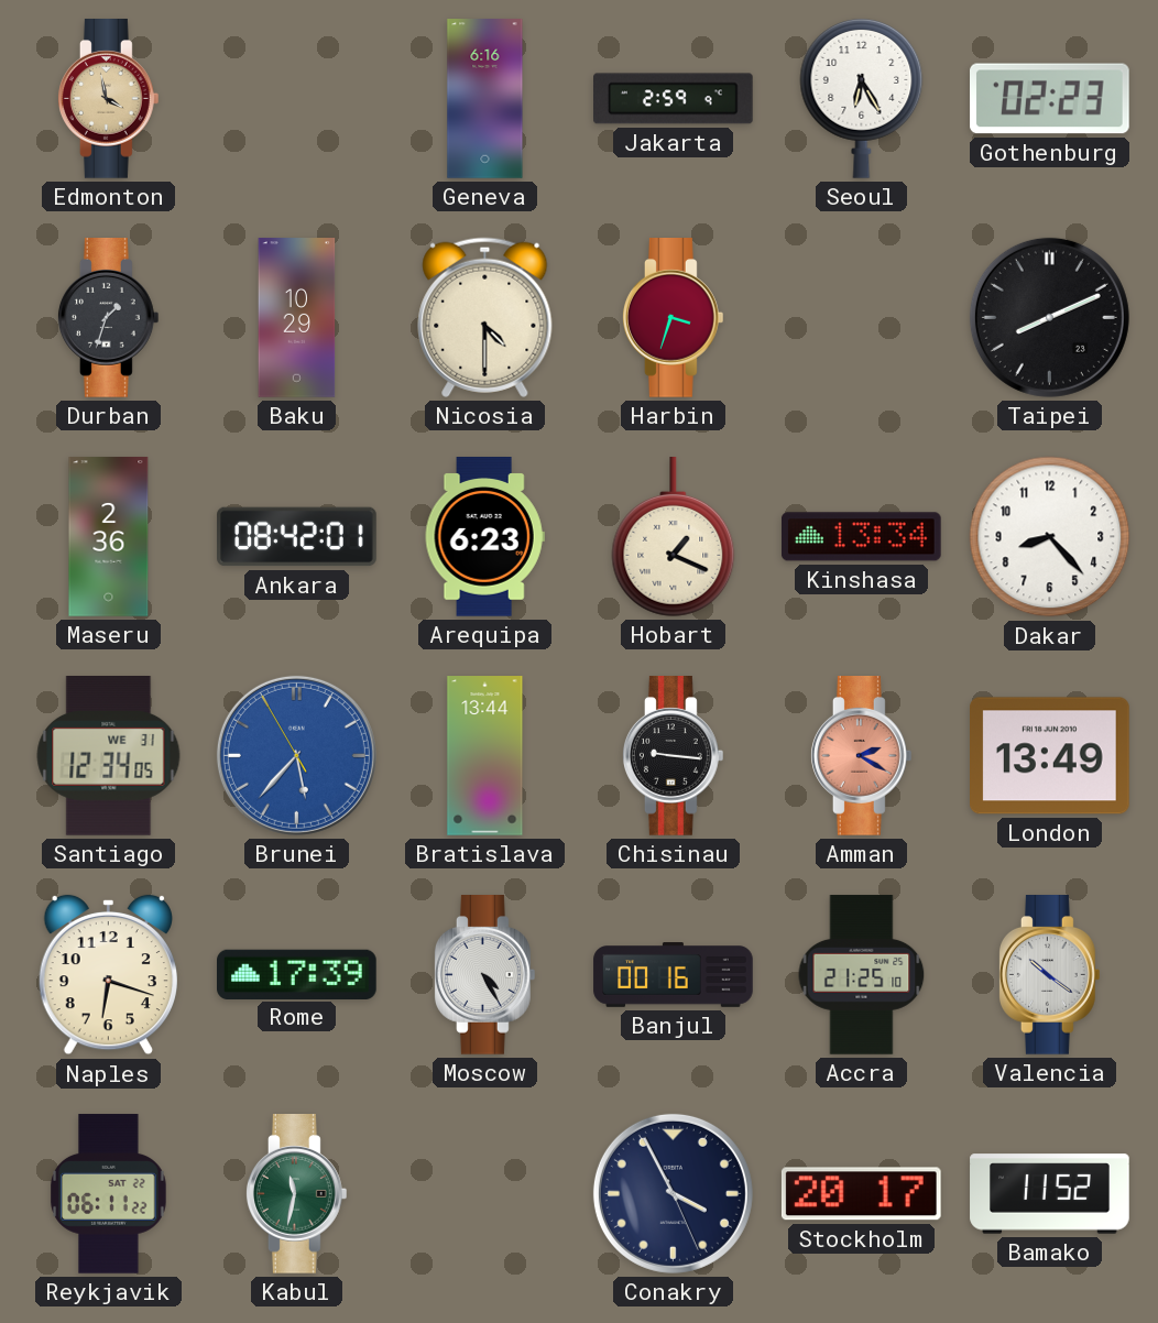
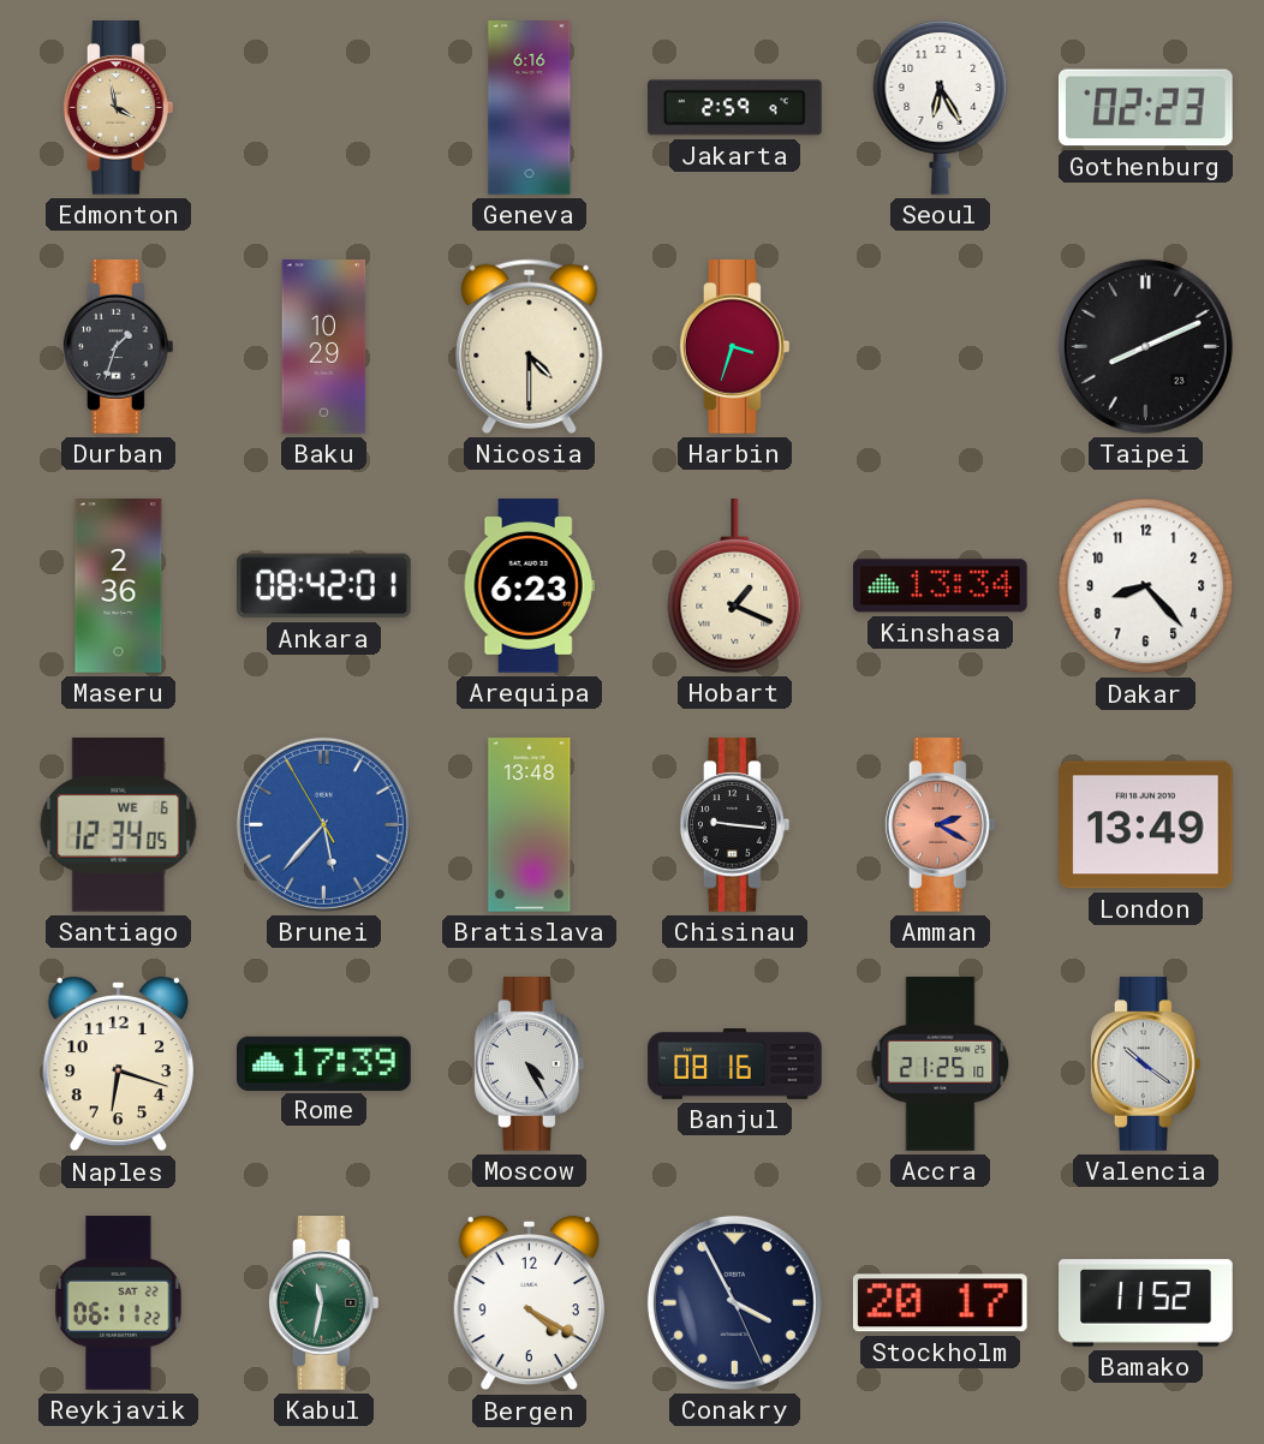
Santiago date: WE 31 -> WE 6 (119, 825)
Bratislava: 13:44 -> 13:48 (530, 825)
Banjul: 00:16 -> 08:16 (735, 1064)
Bergen: none -> 4:20 (529, 1303)
